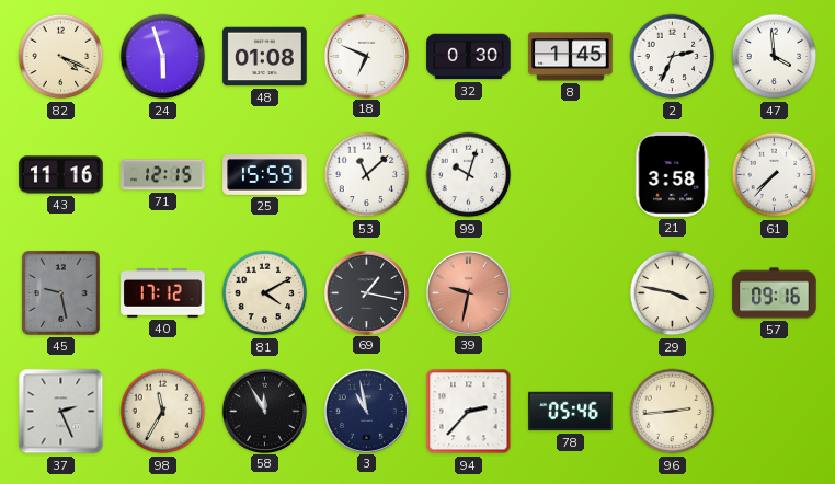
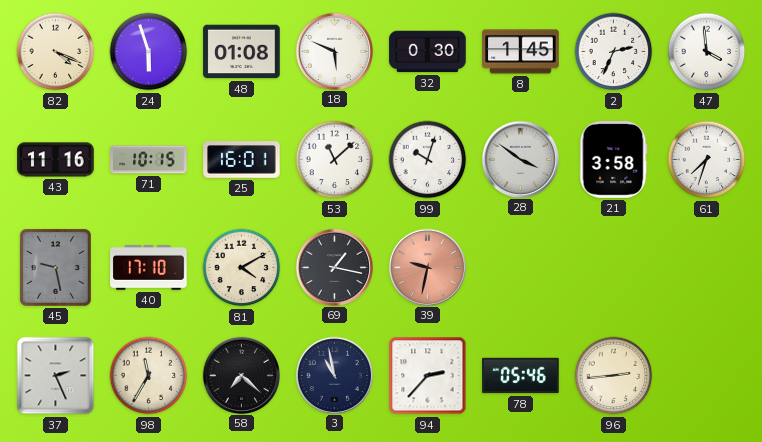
18: 6:49 -> 5:49 (334, 51)
71: 12:15 -> 10:15 (149, 160)
25: 15:59 -> 16:01 (242, 160)
28: none -> 3:51 (520, 159)
61: 7:37 -> 7:33 (707, 160)
40: 17:12 -> 17:10 (149, 268)
29: 3:47 -> none (673, 293)
57: 09:16 -> none (775, 293)
58: 11:55 -> 7:22 (241, 375)
